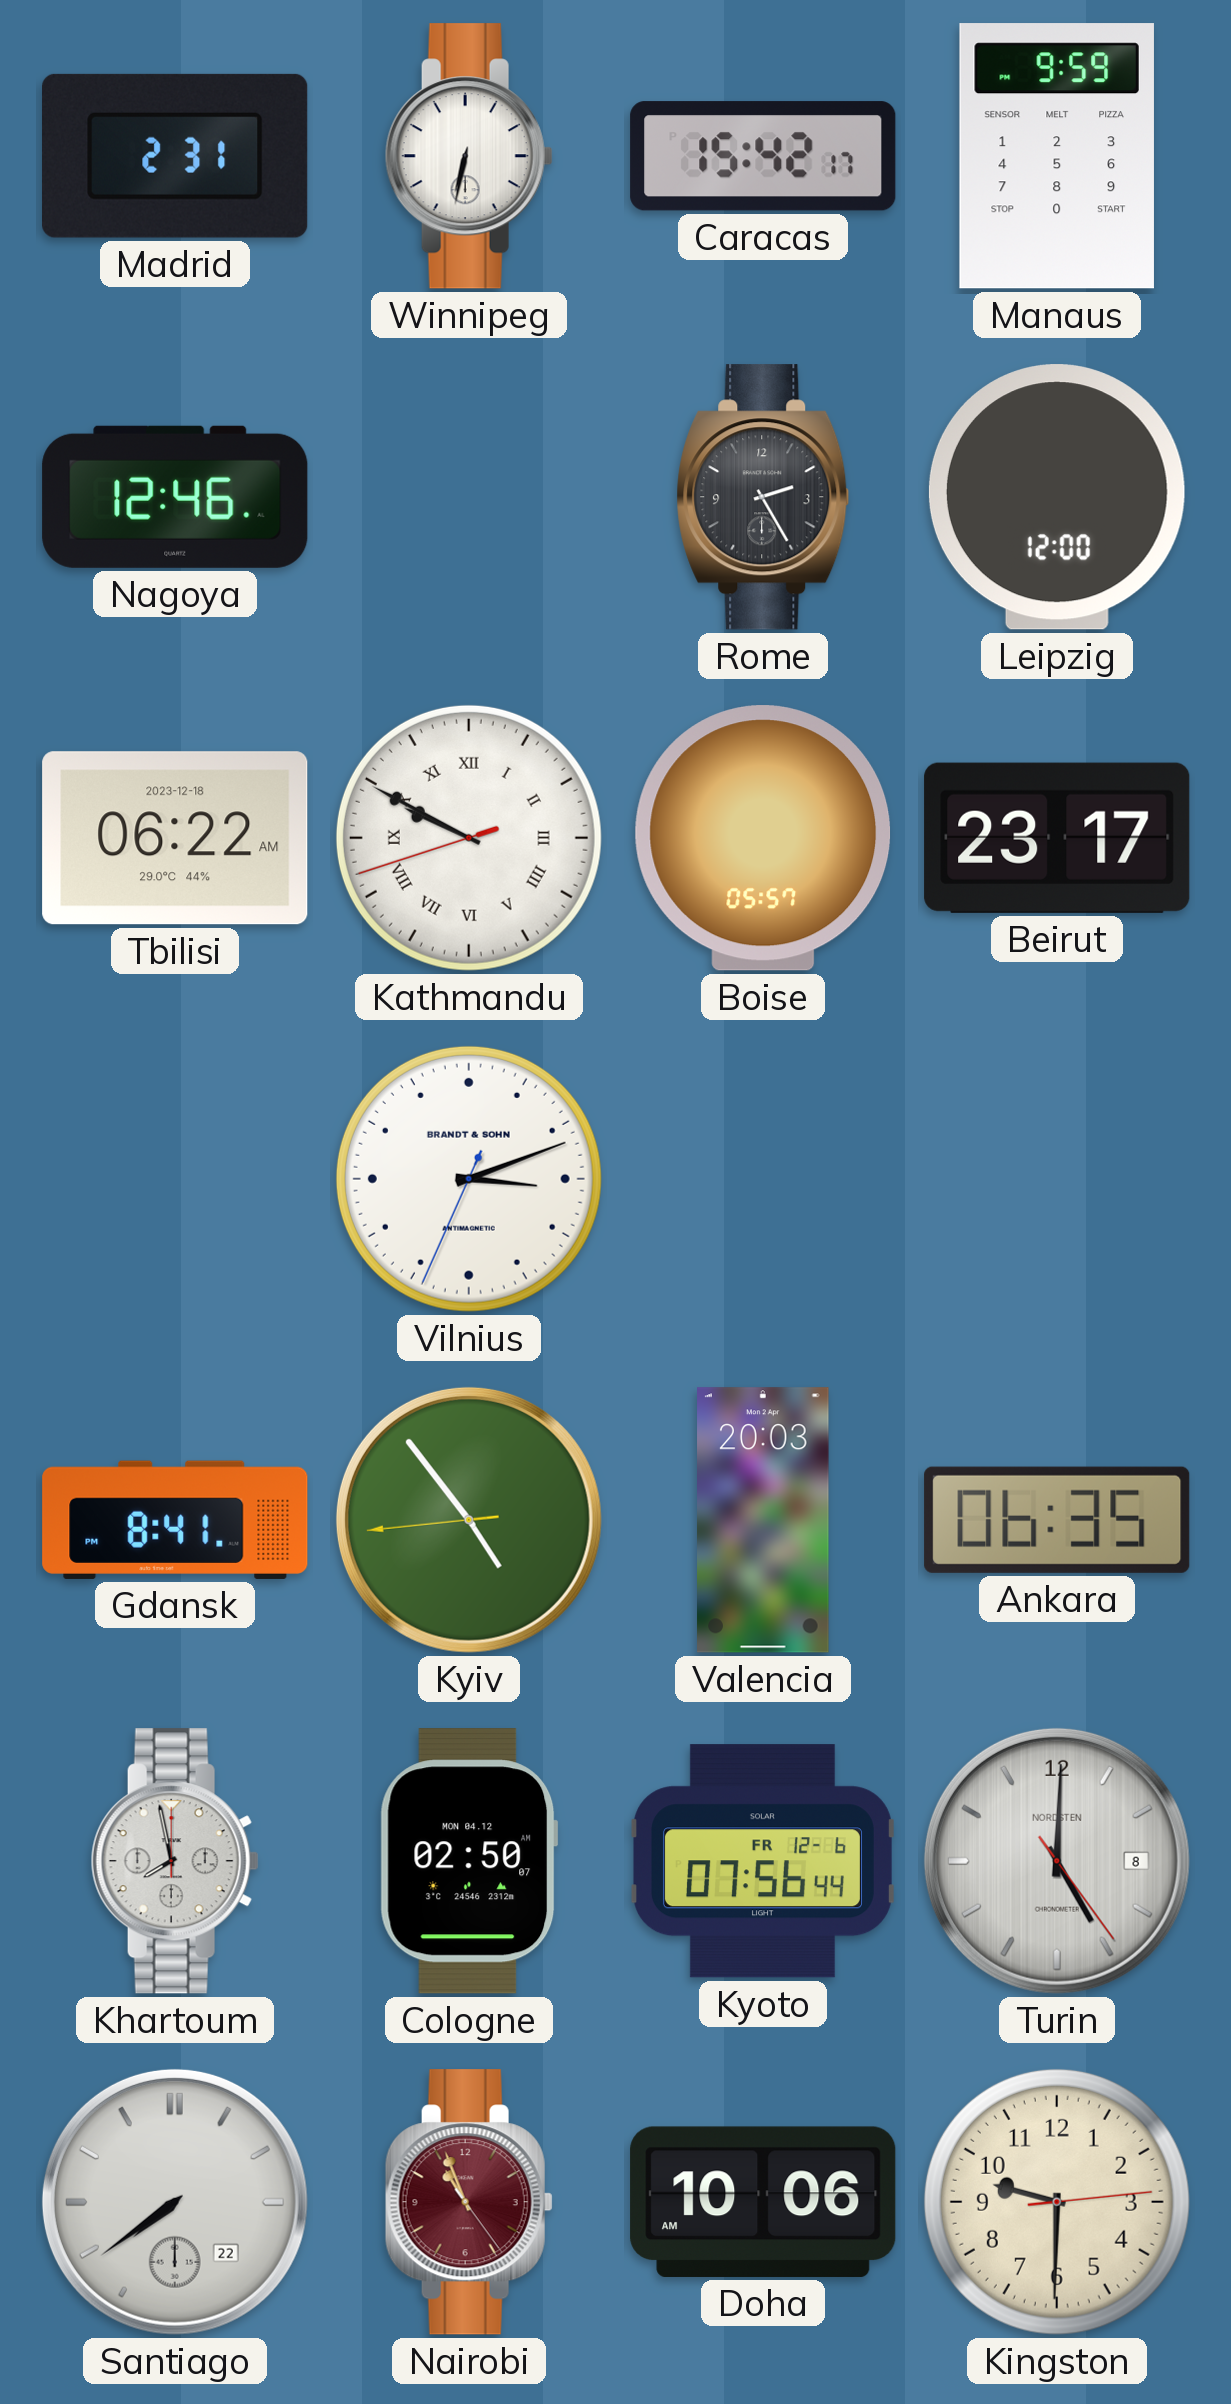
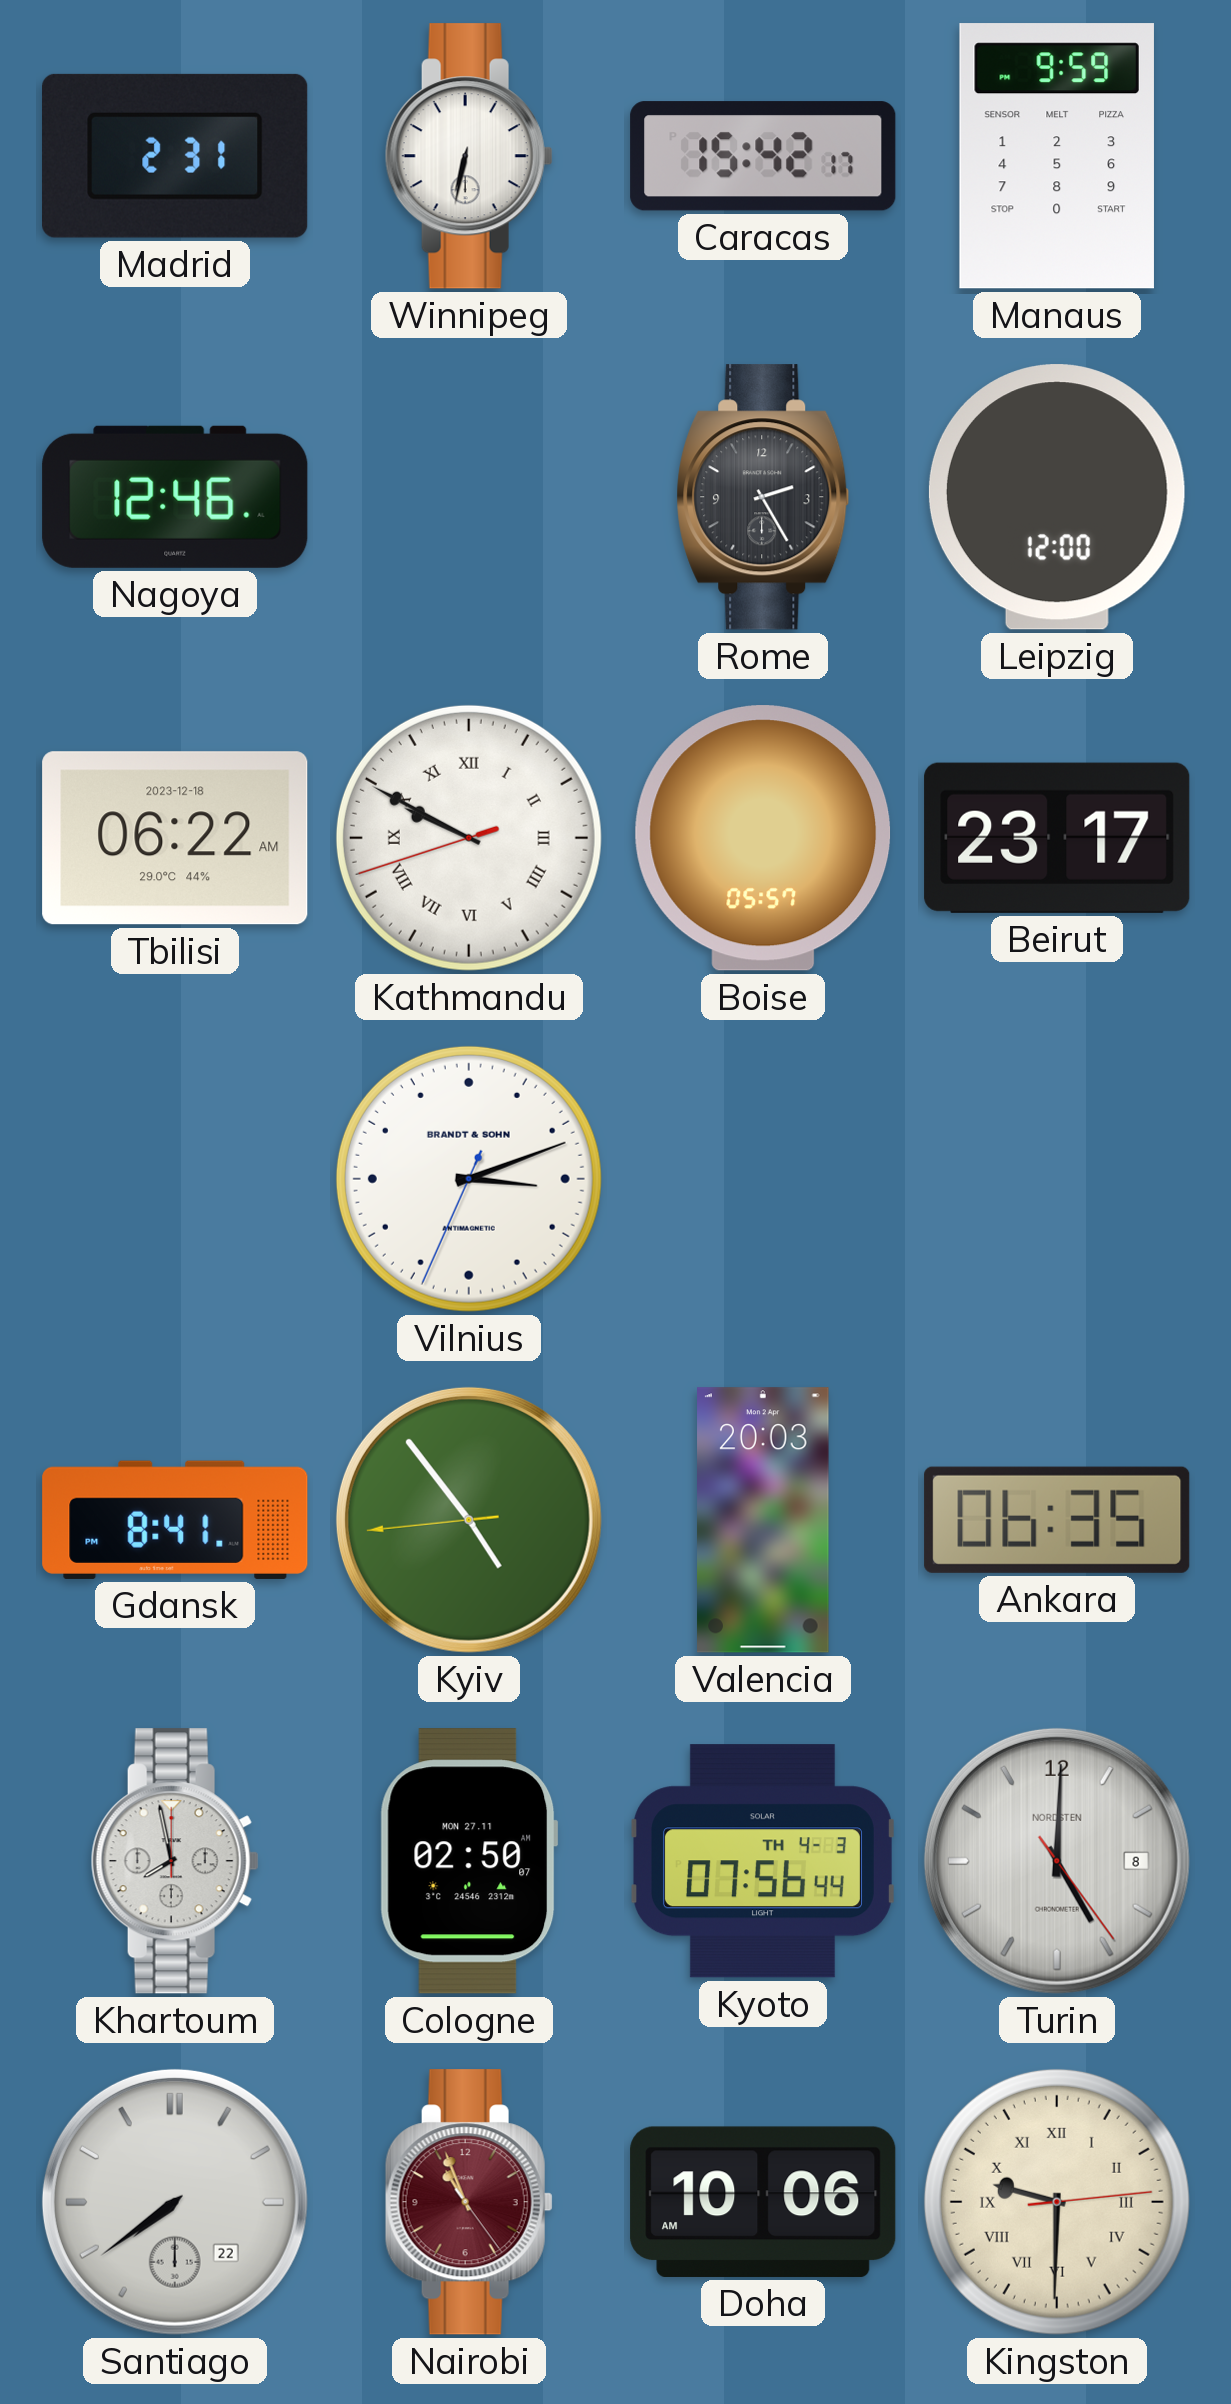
Cologne date: MON 04.12 -> MON 27.11 (469, 1861)
Kyoto date: FR 12-6 -> TH 4-3 (764, 1861)
Kingston numerals: Arabic -> Roman (1057, 2202)
